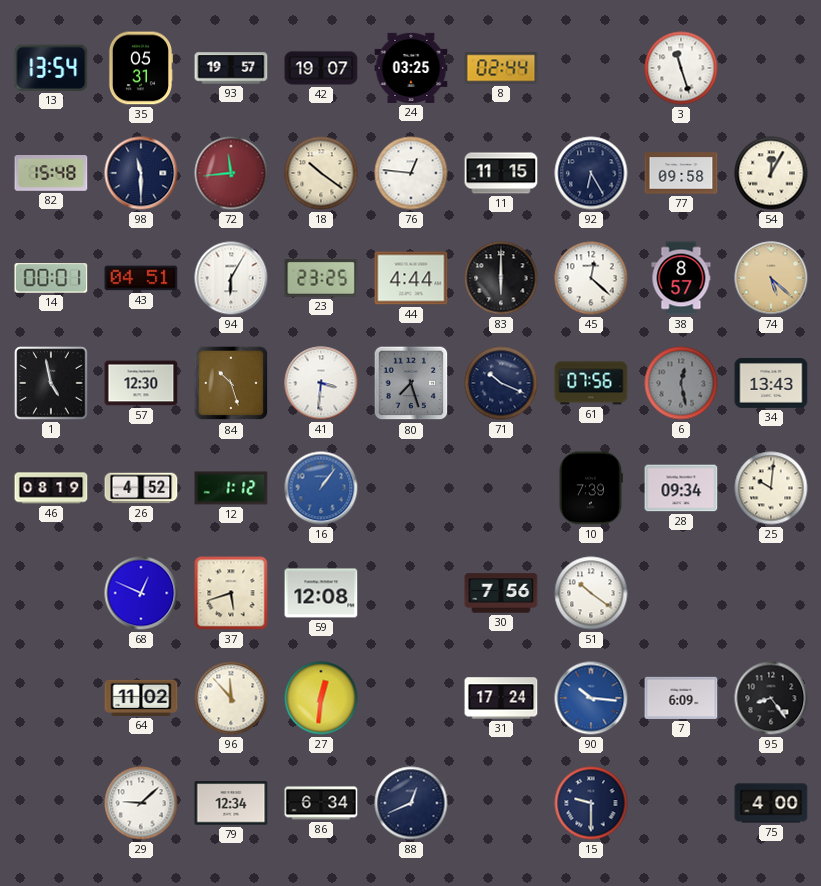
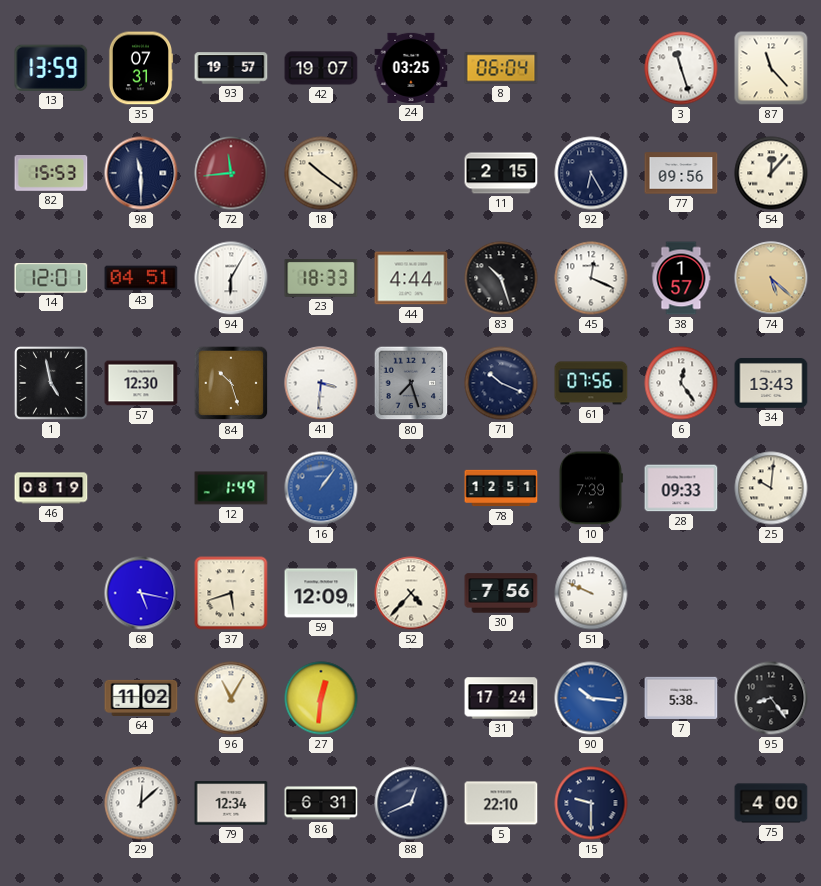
13: 13:54 -> 13:59 (51, 68)
35: 05:31 -> 07:31 (141, 68)
8: 02:44 -> 06:04 (501, 68)
87: none -> 11:23 (771, 68)
82: 15:48 -> 15:53 (51, 174)
76: 12:46 -> none (411, 173)
11: 11:15 -> 2:15 (501, 173)
77: 09:58 -> 09:56 (681, 173)
54: 12:05 -> 12:07 (771, 173)
14: 00:01 -> 12:01 (51, 278)
23: 23:25 -> 18:33 (321, 279)
83: 6:00 -> 10:27 (501, 278)
45: 12:22 -> 12:19 (591, 278)
38: 8:57 -> 1:57 (681, 278)
6: 12:28 -> 12:24 (681, 383)
6 dial: grey -> white (681, 383)
26: 4:52 -> none (141, 488)
12: 1:12 -> 1:49 (231, 488)
78: none -> 12:51 (501, 488)
28: 09:34 -> 09:33 (681, 488)
68: 12:49 -> 5:17 (141, 593)
59: 12:08 -> 12:09 (321, 593)
52: none -> 4:37 (411, 593)
51: 10:21 -> 9:49 (591, 593)
96: 11:53 -> 11:05 (231, 698)
7: 6:09 -> 5:38 (681, 698)
29: 9:08 -> 12:08 (141, 803)
86: 6:34 -> 6:31 (321, 803)
5: none -> 22:10 (501, 803)
